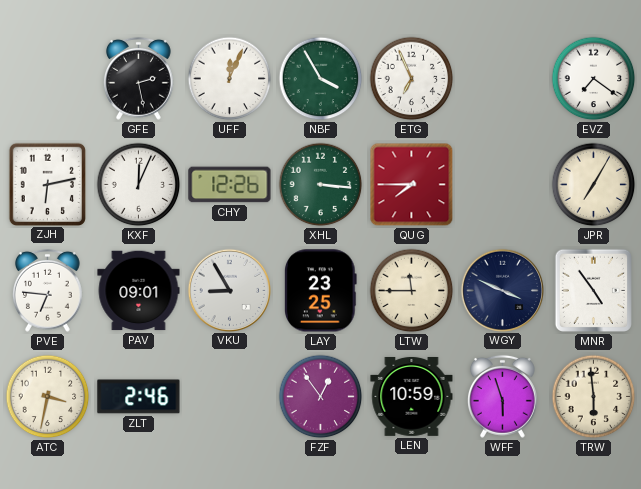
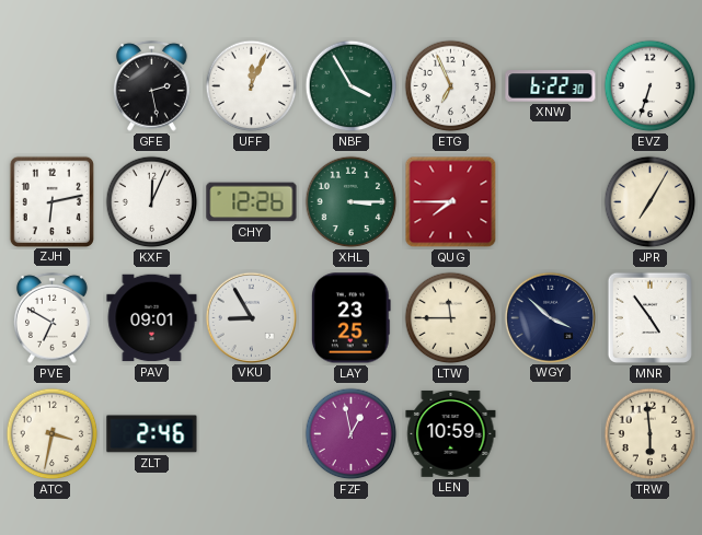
XNW: none -> 6:22 (551, 86)
EVZ: 7:21 -> 6:33 (651, 86)
XHL: 3:16 -> 3:15 (352, 202)
PVE: 6:46 -> 6:50 (53, 317)
WGY: 3:49 -> 3:52 (550, 317)
FZF: 12:54 -> 12:58 (352, 434)
WFF: 5:57 -> none (503, 396)
